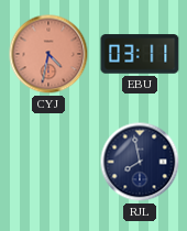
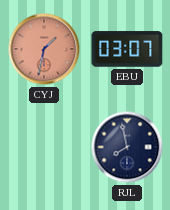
CYJ: 4:32 -> 1:32 (44, 49)
EBU: 03:11 -> 03:07 (127, 49)
